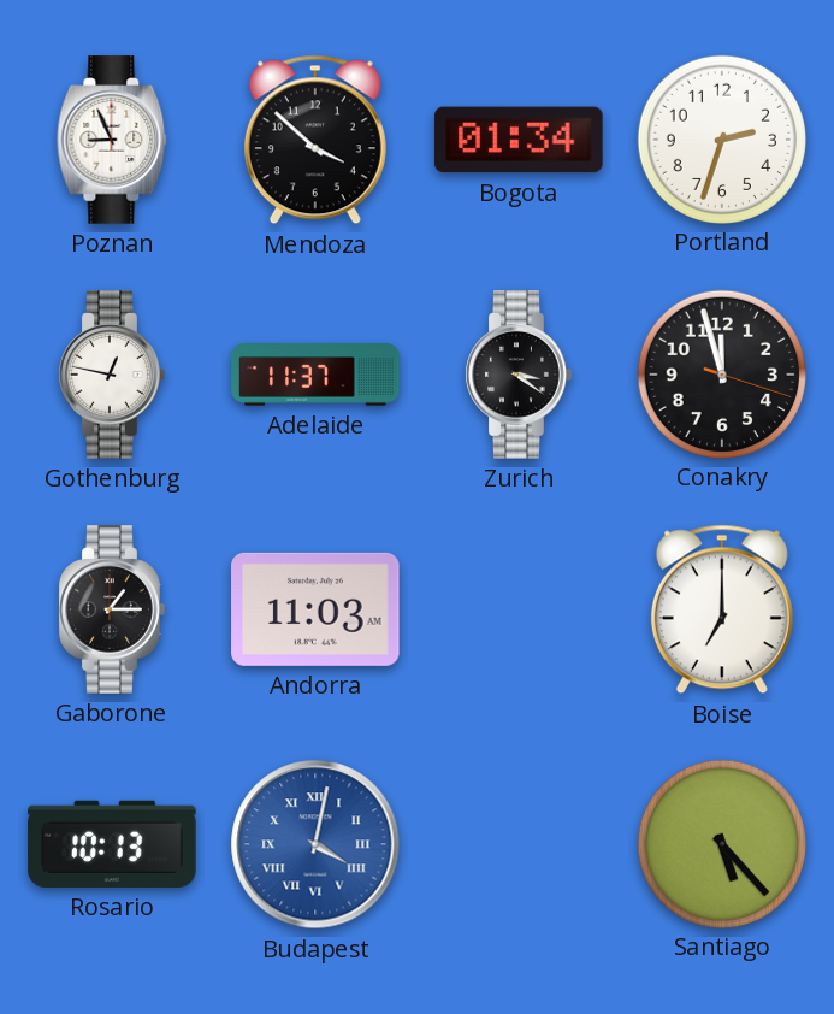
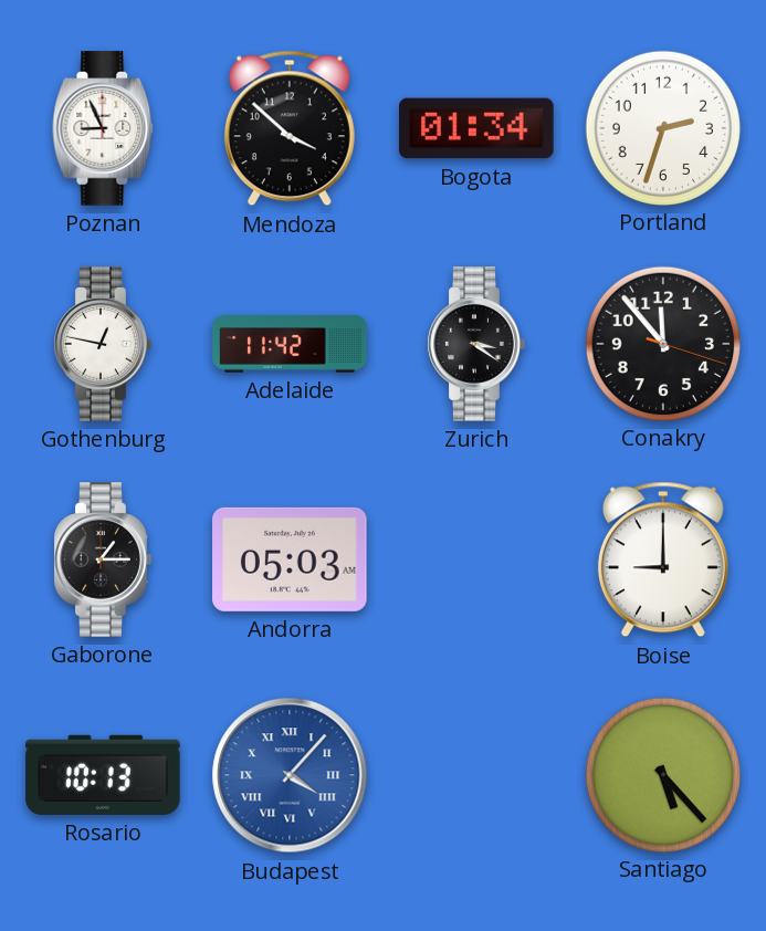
Adelaide: 11:37 -> 11:42 (290, 344)
Conakry: 11:57 -> 11:53 (662, 343)
Andorra: 11:03 -> 05:03 (290, 559)
Boise: 7:00 -> 9:00 (663, 559)
Budapest: 4:02 -> 4:07 (290, 775)
